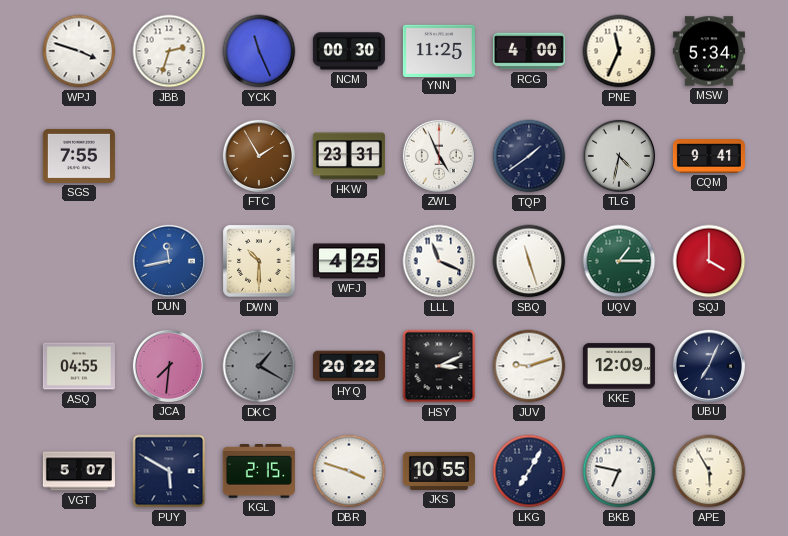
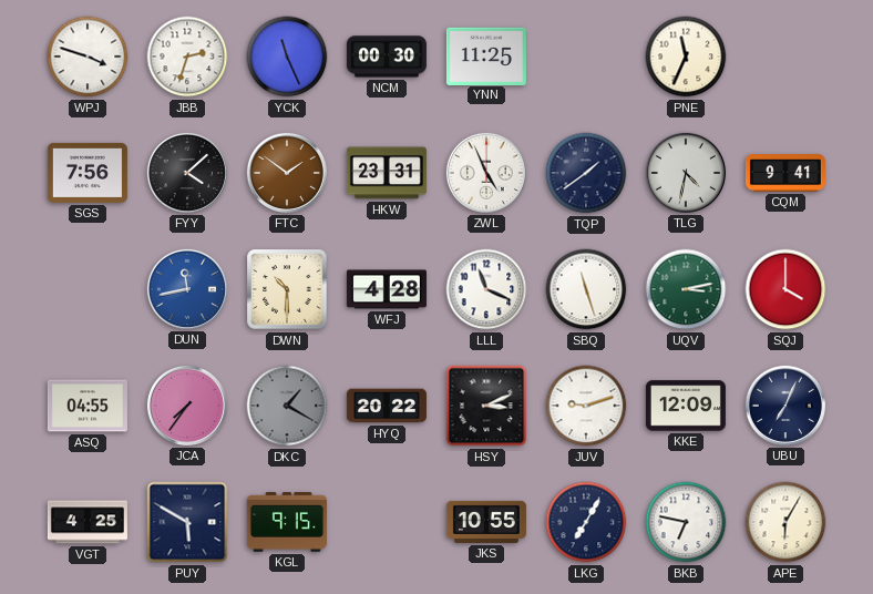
RCG: 4:00 -> none (529, 51)
MSW: 5:34 -> none (709, 51)
SGS: 7:55 -> 7:56 (88, 173)
FYY: none -> 4:08 (187, 173)
FTC: 1:55 -> 1:51 (287, 173)
WFJ: 4:25 -> 4:28 (387, 289)
UQV: 1:15 -> 3:13 (686, 289)
JCA: 7:31 -> 7:36 (187, 406)
VGT: 5:07 -> 4:25 (88, 522)
KGL: 2:15 -> 9:15 (287, 523)
DBR: 3:48 -> none (349, 471)
APE: 5:55 -> 6:05 (785, 522)
